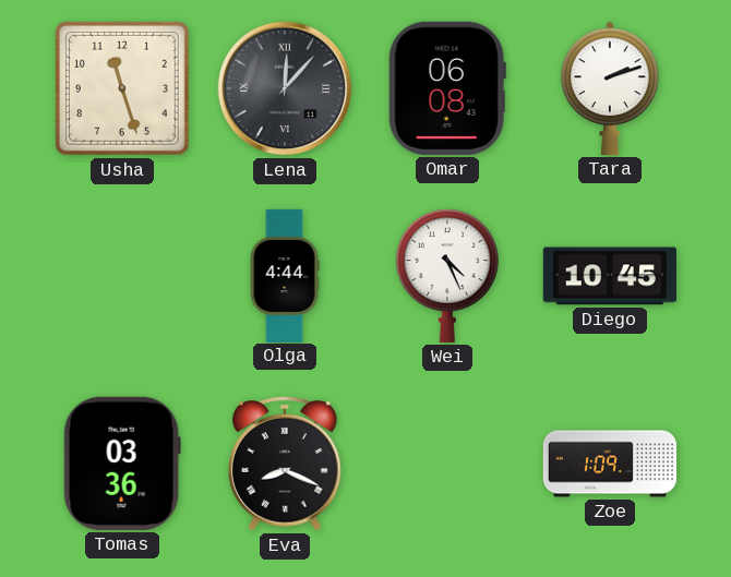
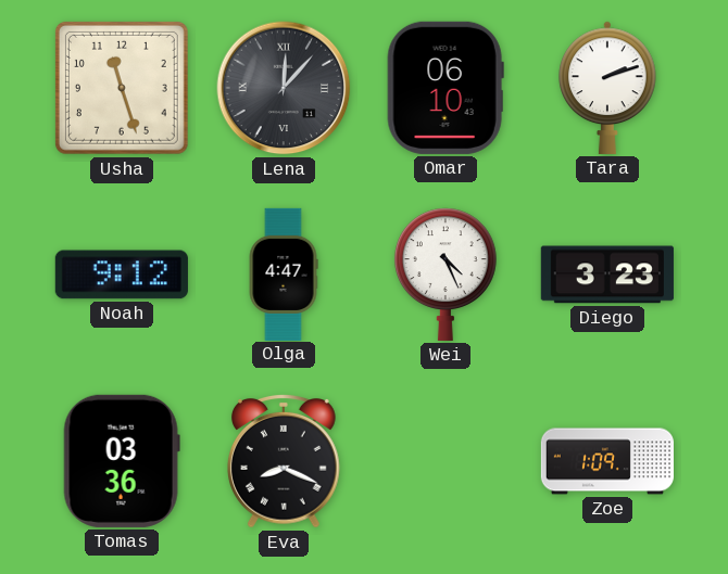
Omar: 06:08 -> 06:10 (445, 88)
Noah: none -> 9:12 (122, 275)
Olga: 4:44 -> 4:47 (284, 273)
Diego: 10:45 -> 3:23 (607, 275)
